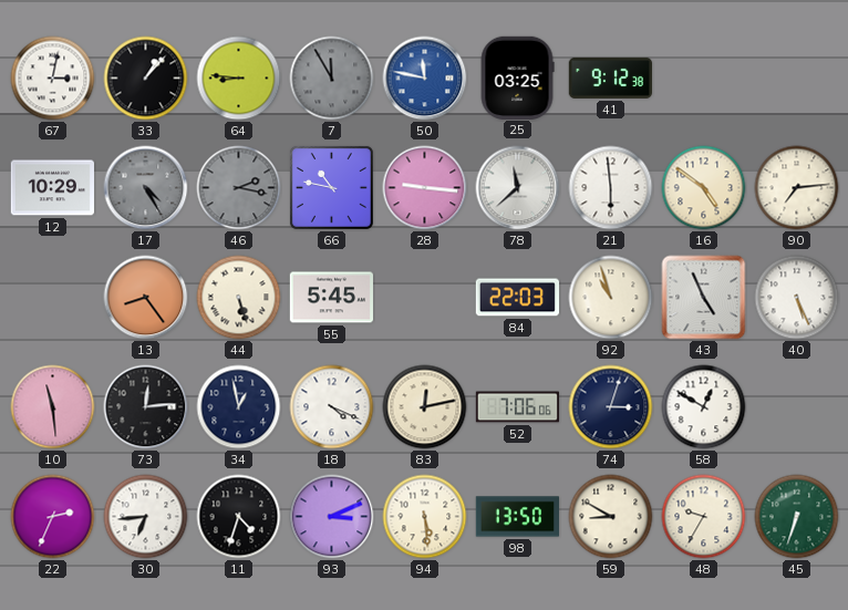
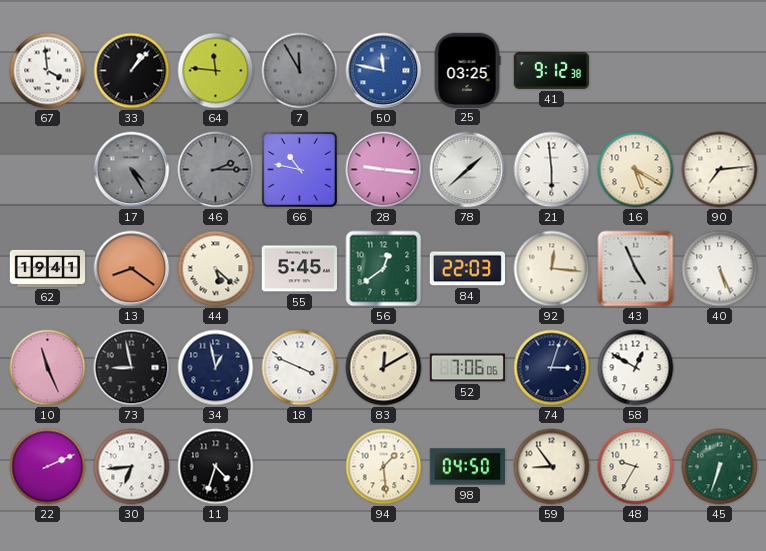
67: 3:02 -> 3:59 (48, 71)
64: 8:46 -> 11:46 (216, 71)
12: 10:29 -> none (52, 188)
46: 2:17 -> 2:15 (216, 170)
78: 11:38 -> 1:38 (468, 170)
16: 4:51 -> 5:20 (636, 170)
62: none -> 19:41 (48, 268)
13: 8:24 -> 8:21 (132, 269)
44: 5:27 -> 5:22 (216, 269)
56: none -> 12:39 (384, 269)
92: 10:57 -> 12:16 (552, 269)
10: 11:29 -> 11:26 (48, 368)
73: 12:14 -> 8:58 (132, 368)
18: 4:19 -> 3:49 (300, 368)
83: 12:13 -> 12:10 (384, 368)
22: 2:34 -> 2:11 (48, 467)
93: 3:11 -> none (332, 517)
94: 5:29 -> 1:29 (384, 467)
98: 13:50 -> 04:50 (467, 467)
59: 8:50 -> 8:54 (552, 467)
